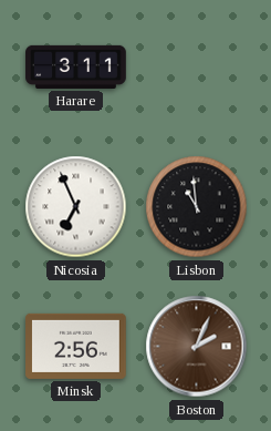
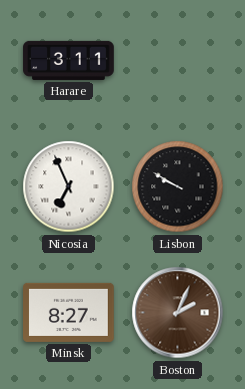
Lisbon: 10:59 -> 9:50 (178, 187)
Minsk: 2:56 -> 8:27 (69, 312)
